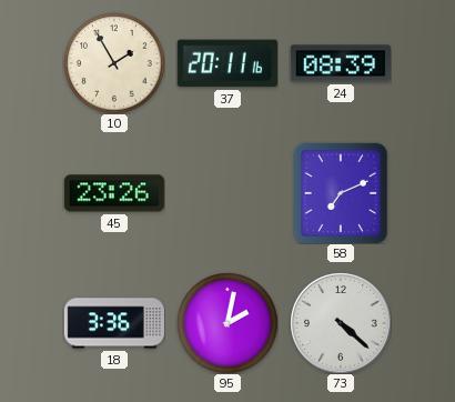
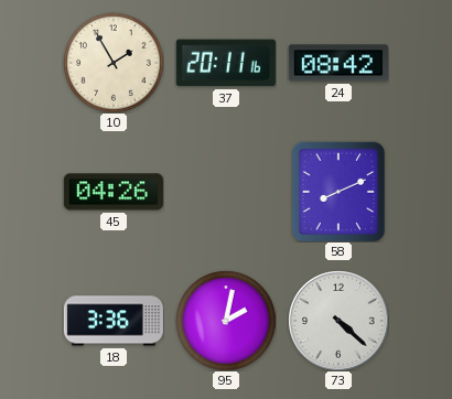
24: 08:39 -> 08:42 (338, 63)
45: 23:26 -> 04:26 (114, 192)
58: 7:11 -> 8:11 (338, 192)
